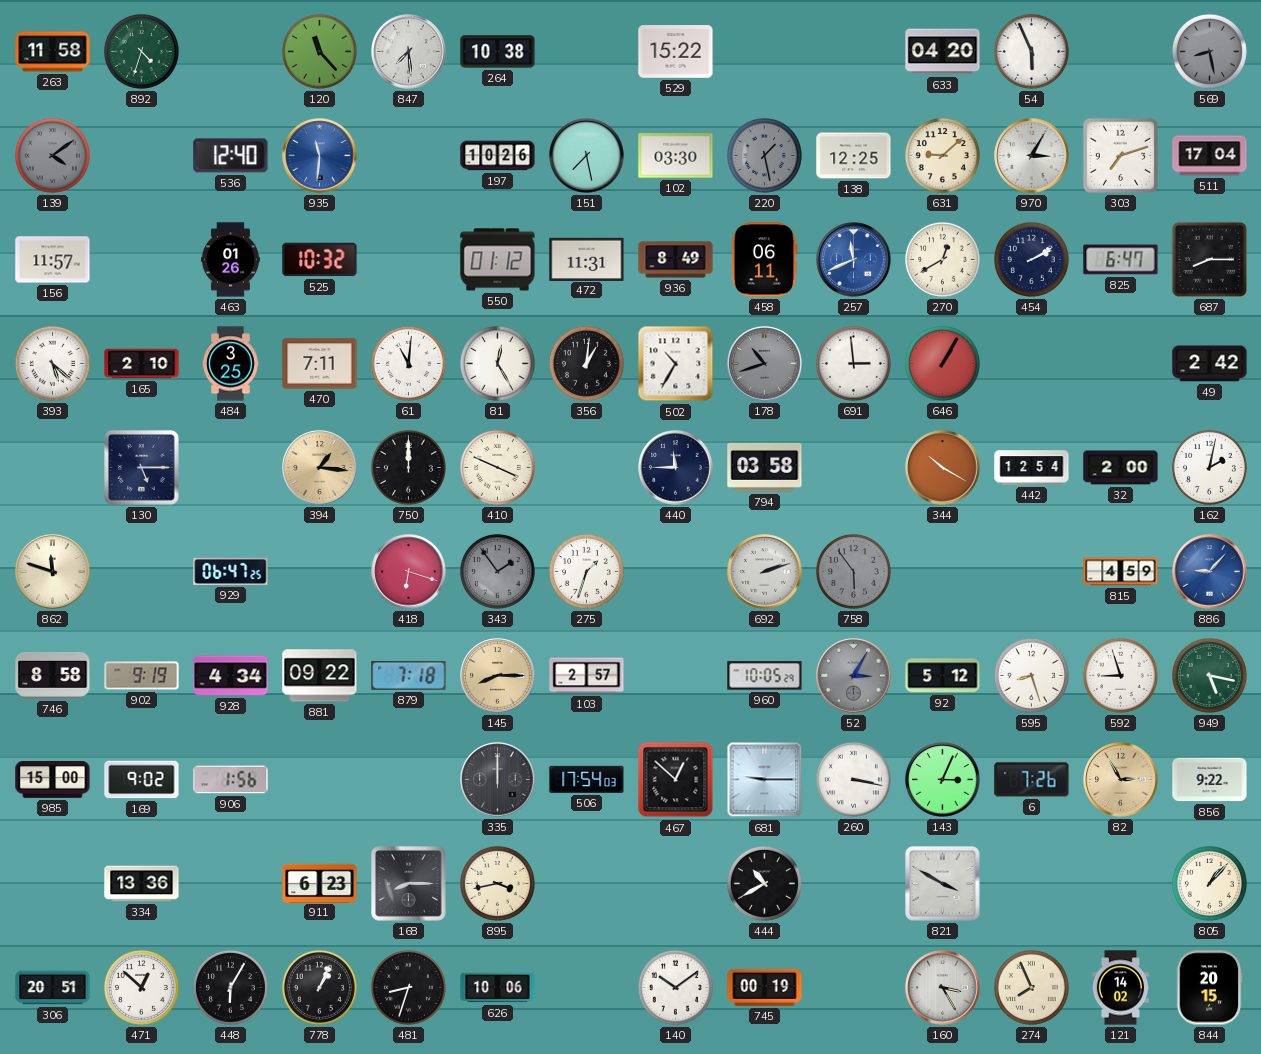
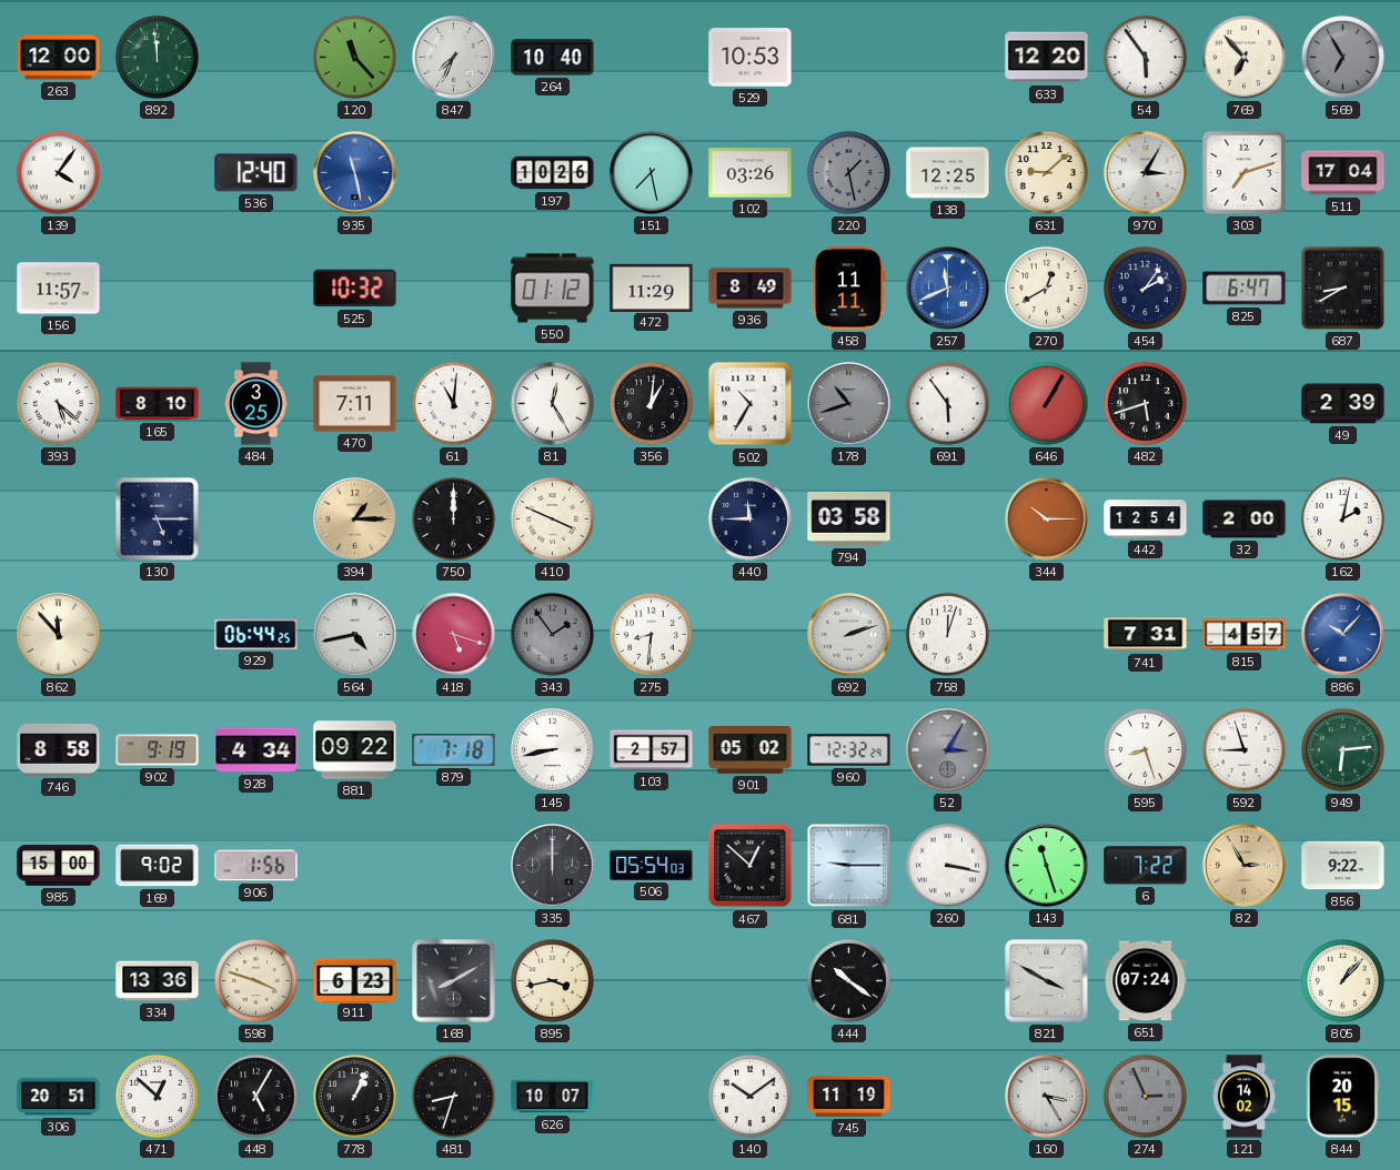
263: 11:58 -> 12:00 (59, 58)
892: 4:33 -> 11:59 (157, 57)
847: 7:29 -> 7:34 (454, 58)
264: 10:38 -> 10:40 (553, 58)
529: 15:22 -> 10:53 (751, 58)
633: 04:20 -> 12:20 (1047, 58)
54: 5:56 -> 5:54 (1145, 57)
769: none -> 6:53 (1243, 57)
569: 8:28 -> 6:55 (1342, 57)
139: 4:09 -> 4:06 (58, 172)
139 dial: grey -> white (58, 172)
935: 11:31 -> 11:28 (355, 173)
102: 03:30 -> 03:26 (751, 173)
463: 01:26 -> none (230, 260)
472: 11:31 -> 11:29 (652, 288)
458: 06:11 -> 11:11 (848, 289)
454: 2:10 -> 2:06 (1145, 288)
687: 8:15 -> 8:40 (1342, 288)
165: 2:10 -> 8:10 (158, 404)
691: 2:59 -> 5:54 (947, 403)
482: none -> 5:42 (1145, 403)
49: 2:42 -> 2:39 (1343, 404)
394: 1:16 -> 1:15 (355, 520)
344: 10:20 -> 10:15 (1047, 520)
862: 11:48 -> 11:53 (59, 635)
929: 06:47 -> 06:44 (256, 634)
564: none -> 4:43 (355, 635)
418: 6:18 -> 5:18 (454, 635)
275: 1:33 -> 8:31 (651, 634)
758: 5:54 -> 12:03 (947, 634)
758 dial: grey -> white (947, 634)
741: none -> 7:31 (1146, 635)
815: 4:59 -> 4:57 (1245, 635)
886: 9:07 -> 10:07 (1343, 635)
145: 8:15 -> 8:43 (553, 750)
145 dial: champagne -> white (553, 750)
901: none -> 05:02 (751, 750)
960: 10:05 -> 12:32 (849, 750)
92: 5:12 -> none (943, 676)
949: 5:17 -> 6:14 (1342, 749)
506: 17:54 -> 05:54 (652, 865)
143: 3:04 -> 11:27 (1047, 866)
6: 7:26 -> 7:22 (1146, 866)
598: none -> 3:48 (255, 980)
168: 8:15 -> 8:10 (454, 981)
444: 10:40 -> 10:21 (848, 980)
651: none -> 07:24 (1146, 981)
448: 6:05 -> 5:05 (255, 1096)
626: 10:06 -> 10:07 (553, 1097)
745: 00:19 -> 11:19 (849, 1096)
274: 7:56 -> 2:56 (1145, 1096)
274 dial: cream -> grey (1145, 1096)
